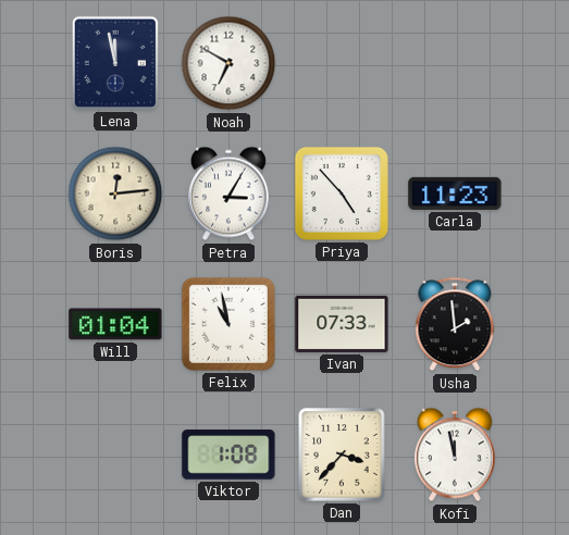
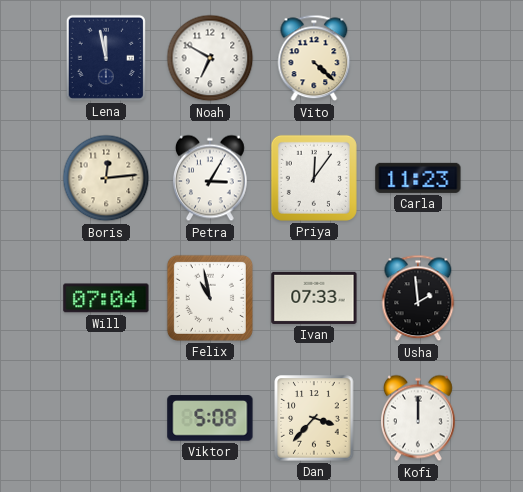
Vito: none -> 4:22 (314, 58)
Priya: 4:53 -> 12:06 (314, 178)
Will: 01:04 -> 07:04 (106, 298)
Viktor: 1:08 -> 5:08 (210, 418)
Kofi: 11:58 -> 12:00 (418, 418)
